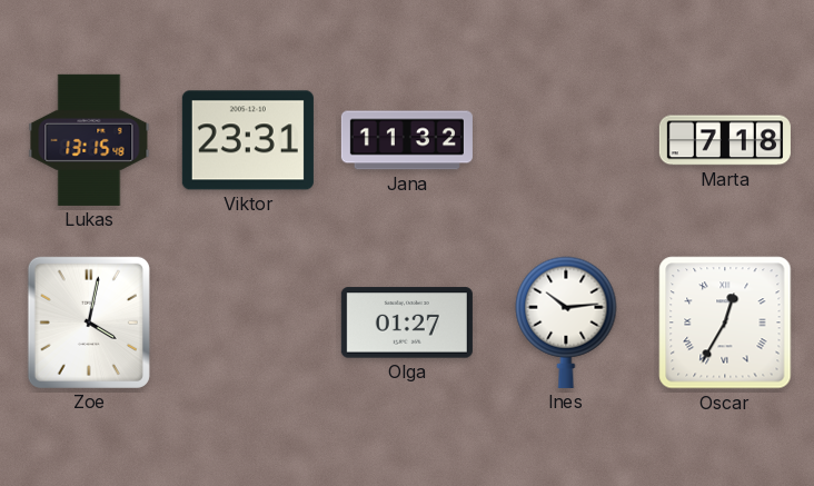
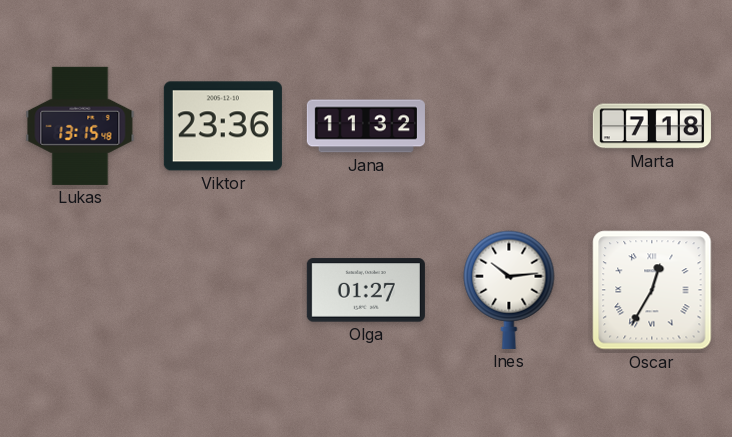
Viktor: 23:31 -> 23:36 (223, 126)
Zoe: 4:02 -> none (89, 323)
